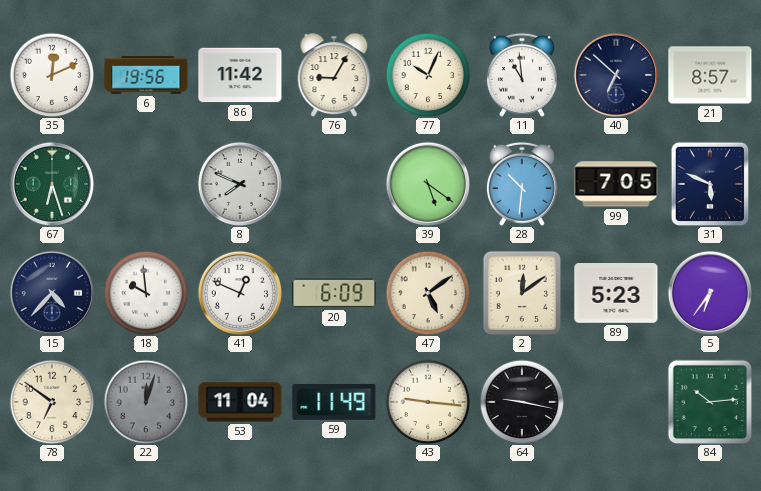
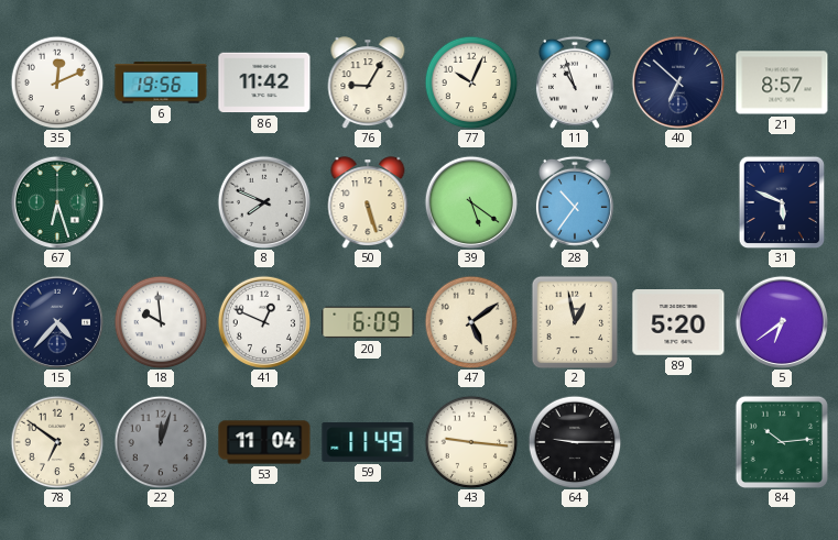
11: 10:59 -> 10:57 (575, 82)
50: none -> 5:27 (368, 202)
28: 10:31 -> 10:36 (575, 202)
99: 7:05 -> none (616, 184)
2: 12:09 -> 12:58 (575, 322)
89: 5:23 -> 5:20 (678, 323)
5: 6:36 -> 6:39 (781, 321)
64: 9:17 -> 9:15 (575, 442)
